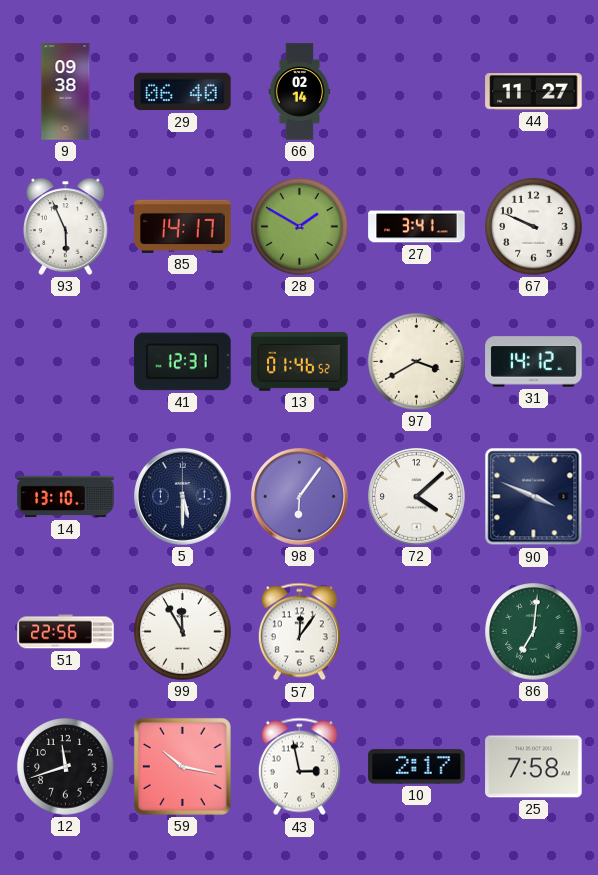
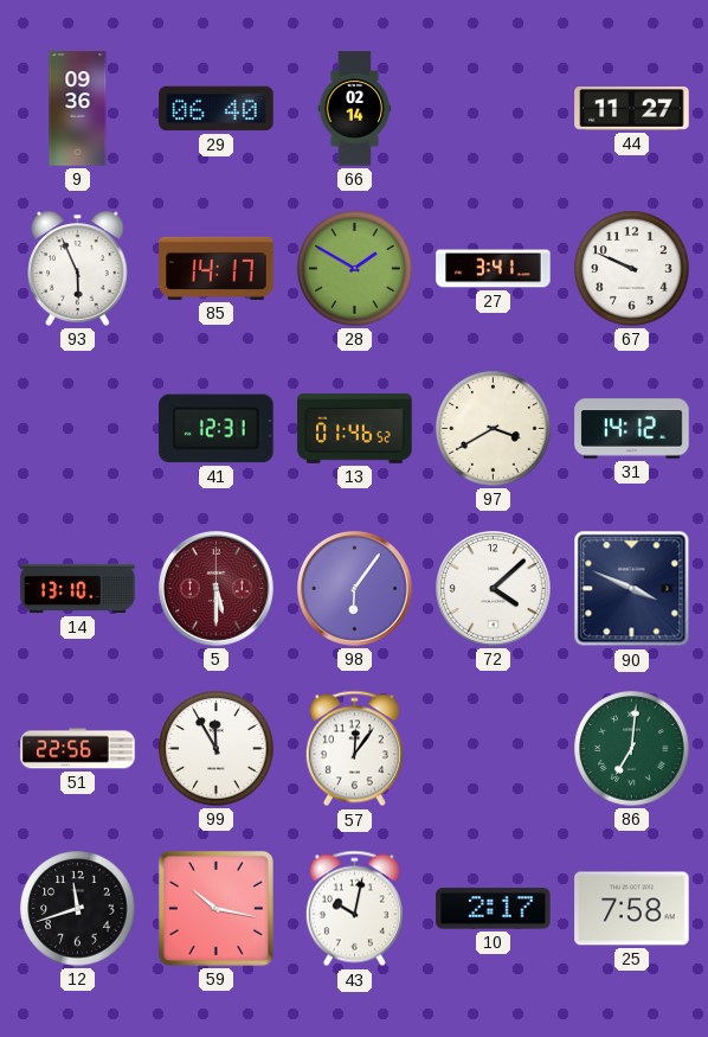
9: 09:38 -> 09:36 (78, 109)
5 dial: navy -> burgundy (217, 589)
43: 2:58 -> 10:02 (354, 909)
